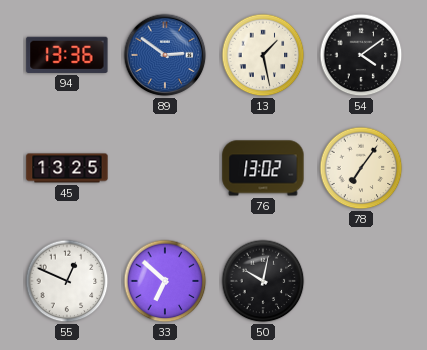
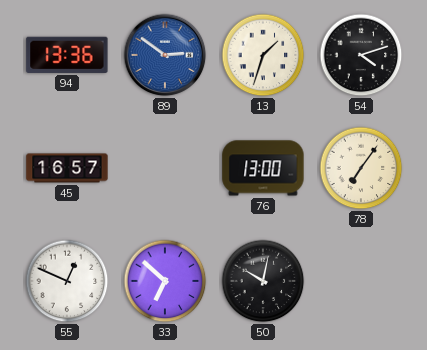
13: 1:28 -> 1:33 (263, 55)
54: 4:09 -> 4:12 (361, 55)
45: 13:25 -> 16:57 (67, 168)
76: 13:02 -> 13:00 (263, 168)
